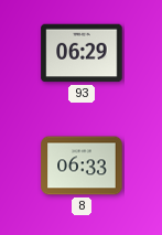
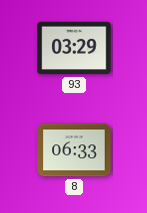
93: 06:29 -> 03:29 (74, 48)
